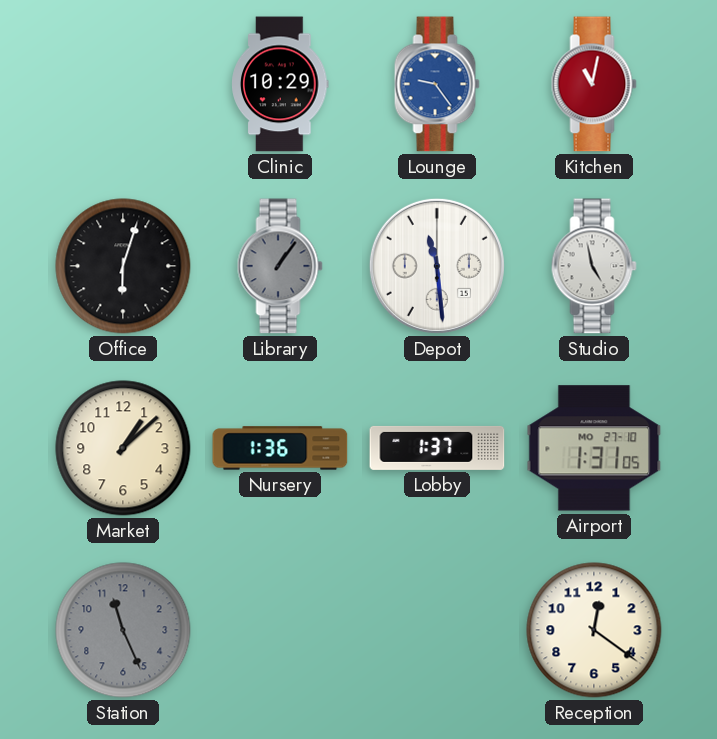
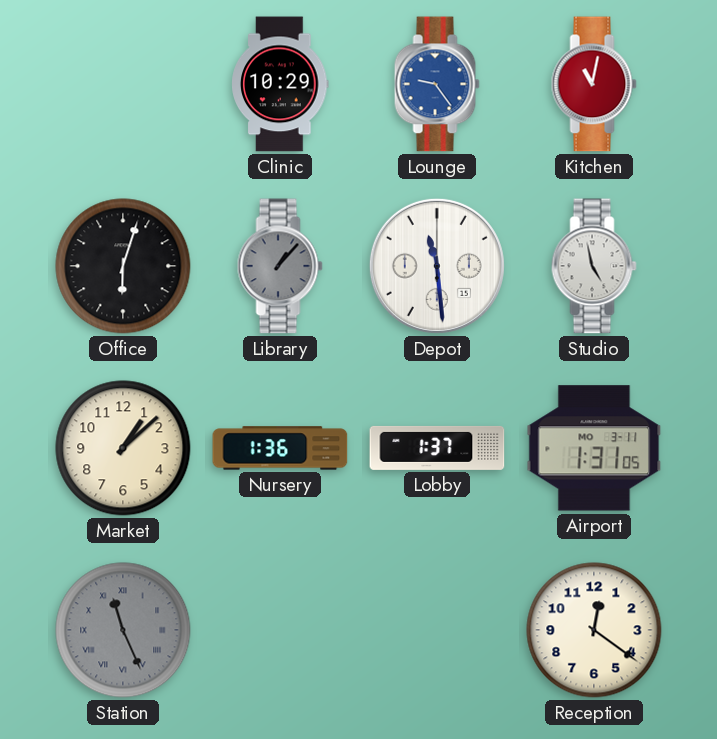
Library: 1:06 -> 1:07 (280, 266)
Airport date: MO 27-10 -> MO 3-11 (594, 448)
Station numerals: Arabic -> Roman (123, 630)
